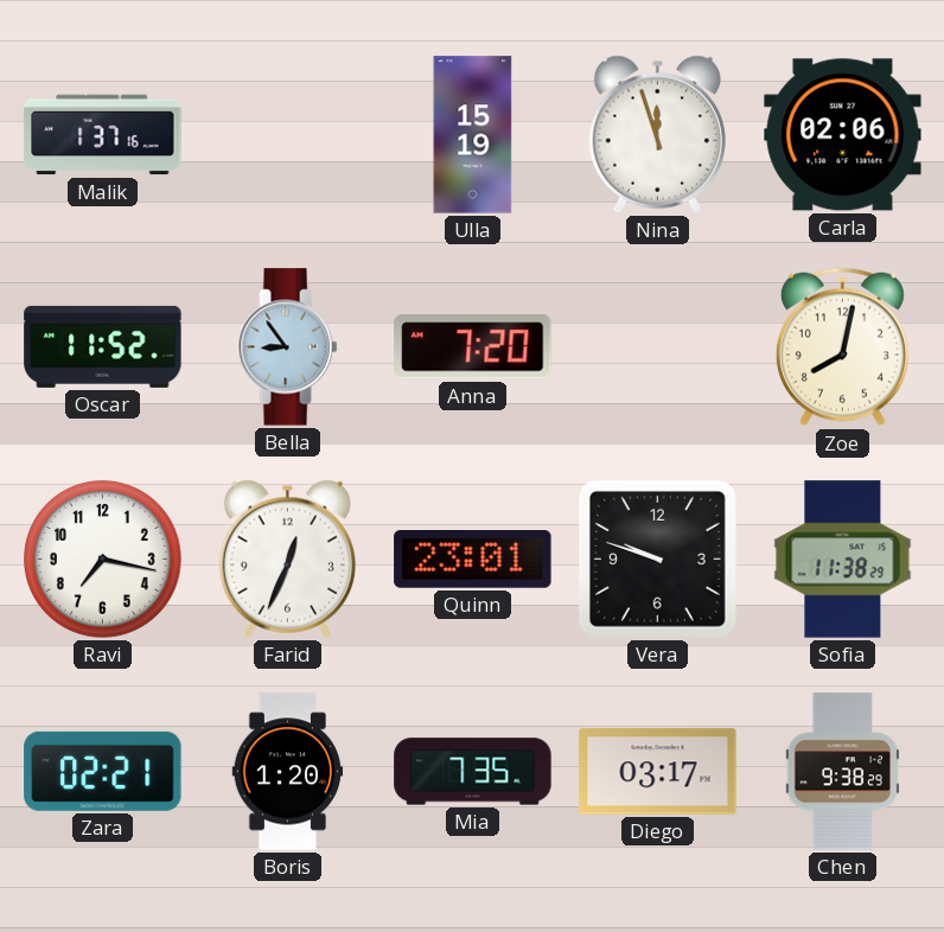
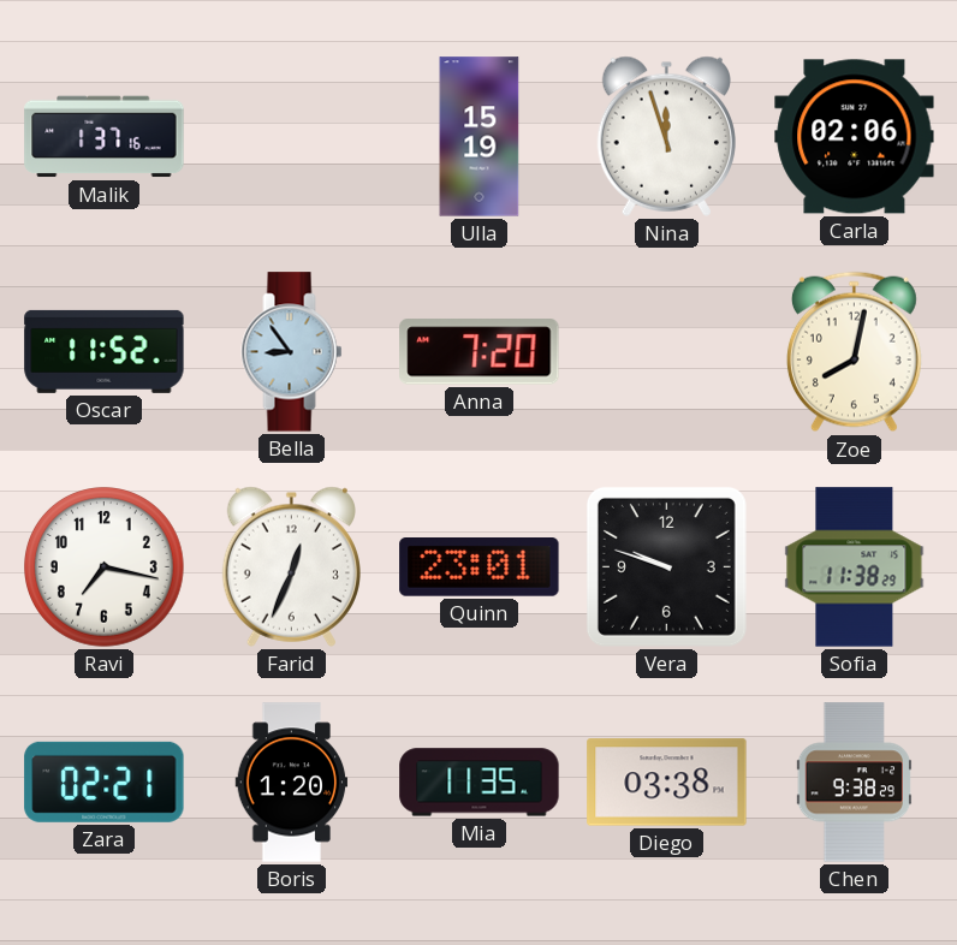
Mia: 7:35 -> 11:35 (480, 783)
Diego: 03:17 -> 03:38 (667, 783)
